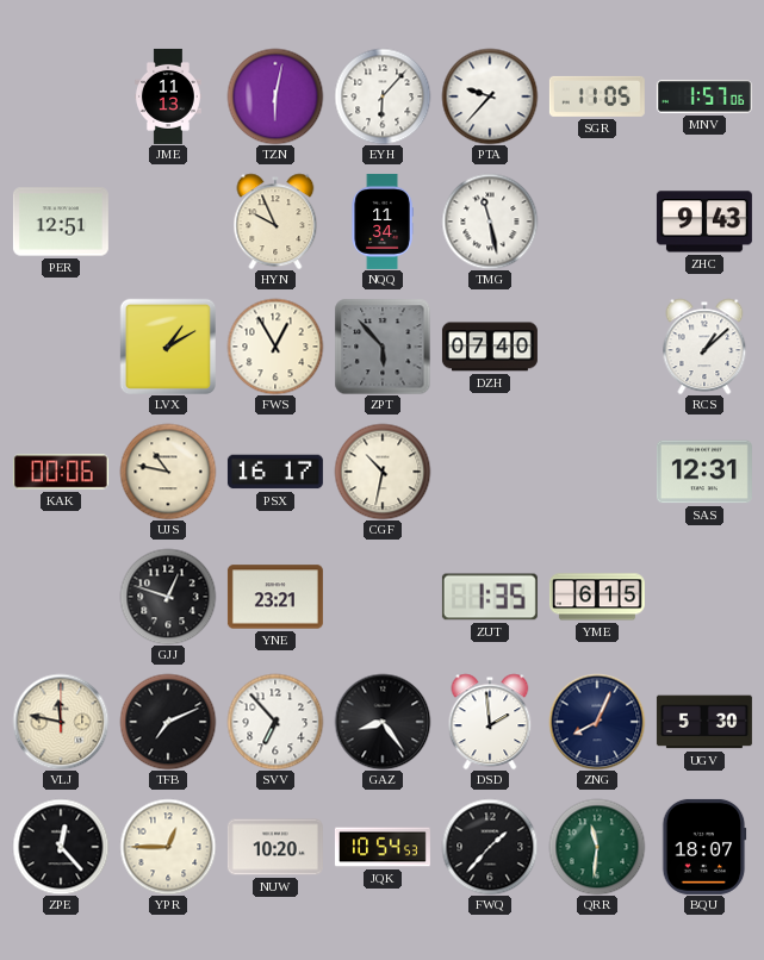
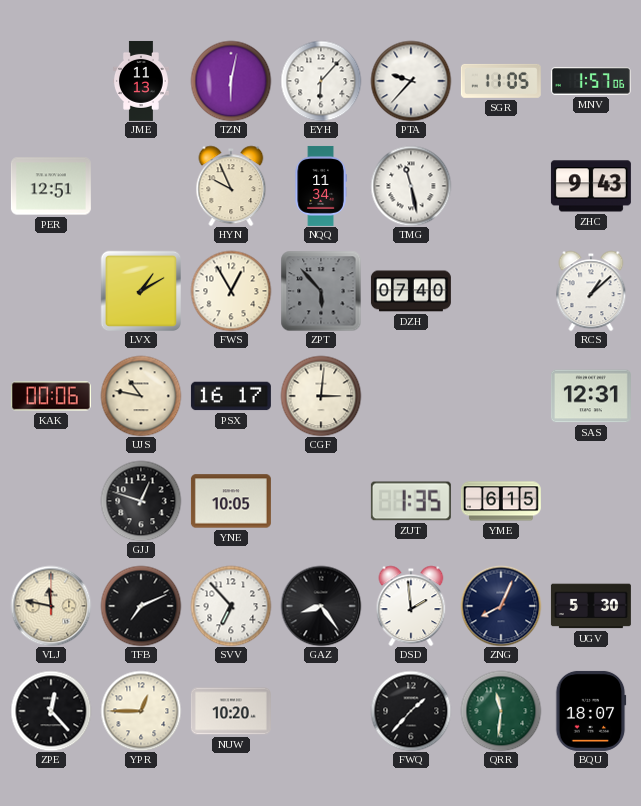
CGF: 10:32 -> 3:01 (321, 396)
YNE: 23:21 -> 10:05 (231, 501)
JQK: 10:54 -> none (383, 847)
